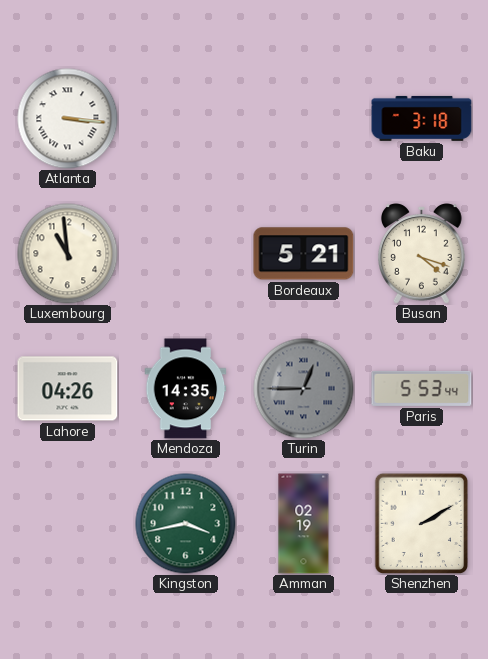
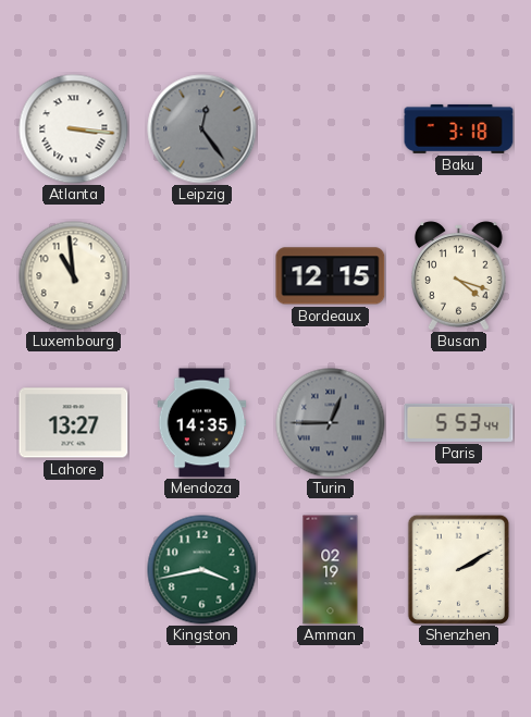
Leipzig: none -> 12:24 (202, 129)
Bordeaux: 5:21 -> 12:15 (331, 276)
Lahore: 04:26 -> 13:27 (74, 423)
